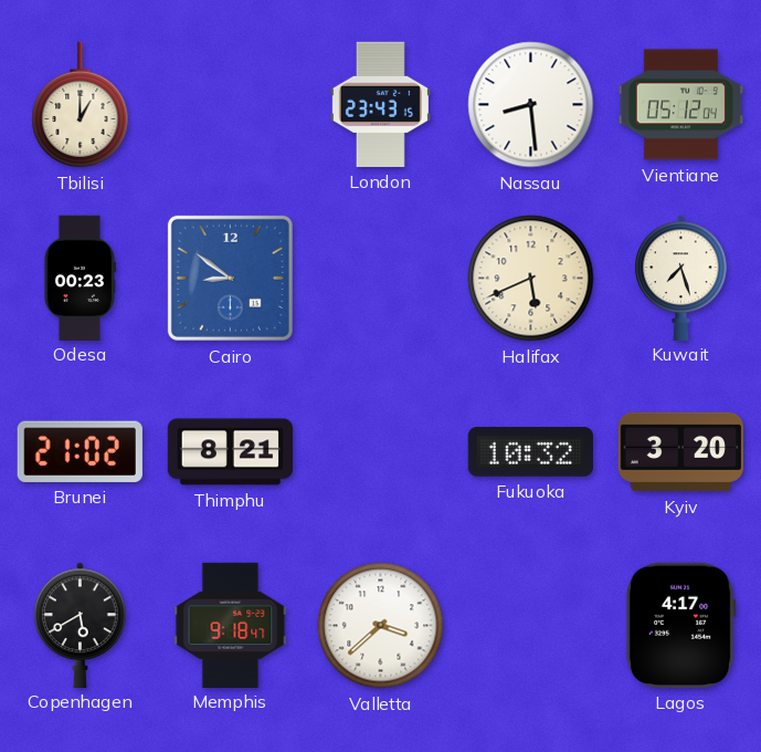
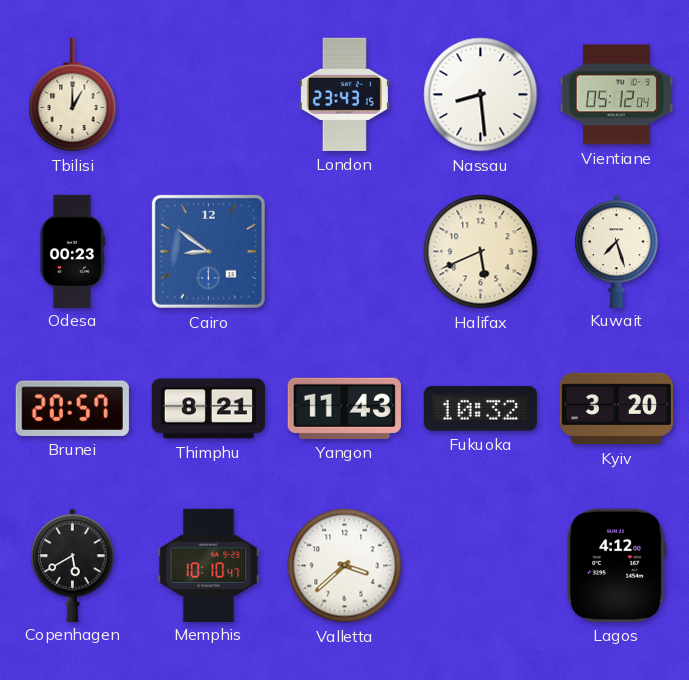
Brunei: 21:02 -> 20:57 (72, 408)
Yangon: none -> 11:43 (344, 408)
Memphis: 9:18 -> 10:10 (209, 565)
Lagos: 4:17 -> 4:12 (616, 565)
